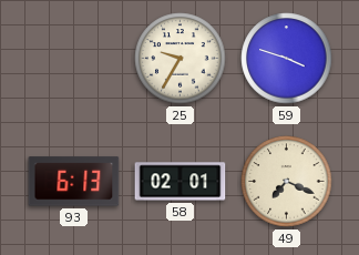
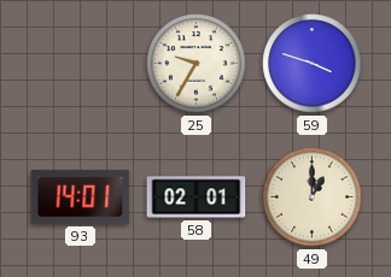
93: 6:13 -> 14:01 (81, 198)
49: 7:19 -> 1:00 (313, 198)
